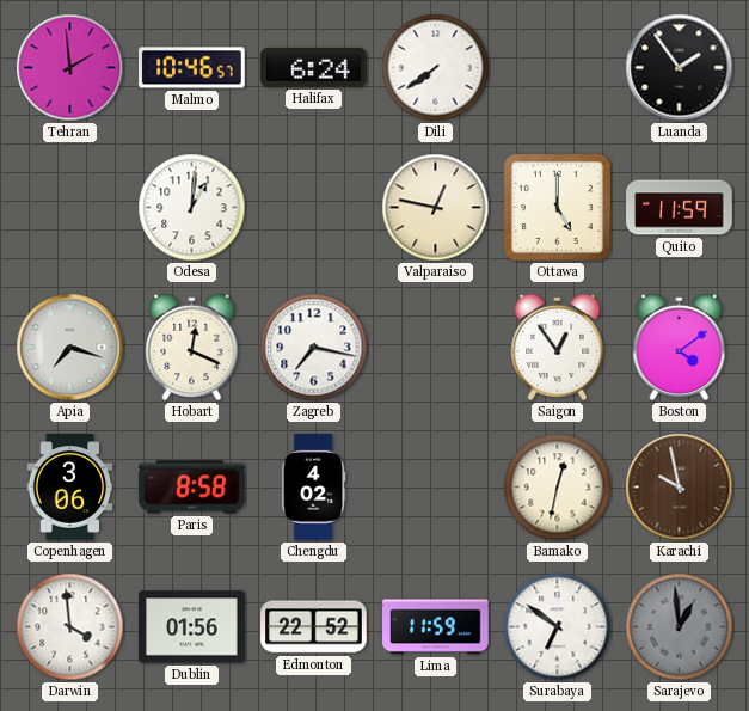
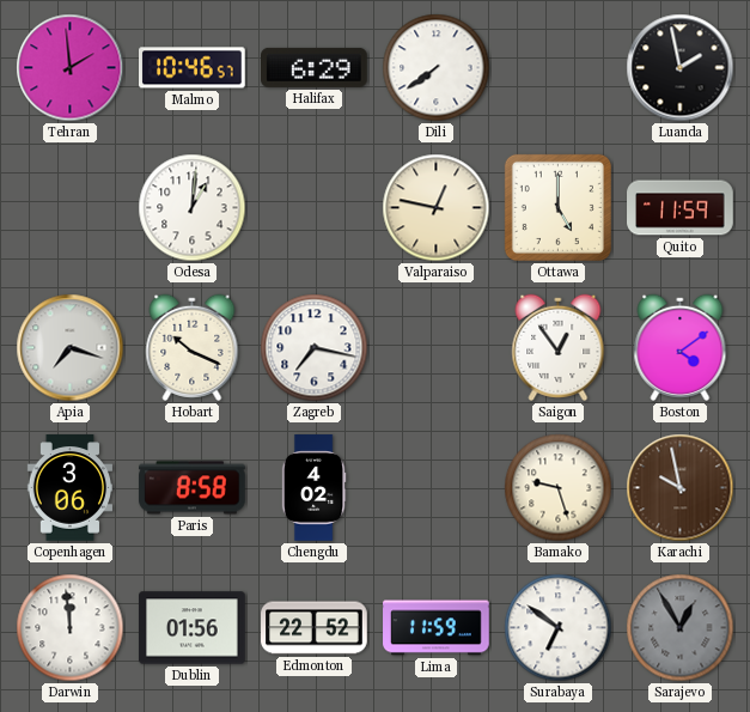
Halifax: 6:24 -> 6:29 (315, 67)
Luanda: 1:54 -> 1:58 (681, 68)
Hobart: 12:19 -> 10:19 (193, 347)
Bamako: 12:32 -> 9:27 (559, 488)
Darwin: 3:59 -> 11:59 (71, 628)
Sarajevo: 12:59 -> 12:55 (681, 628)
